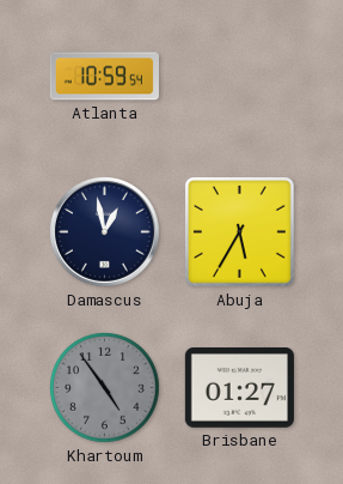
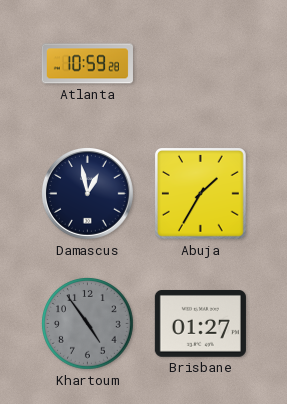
Atlanta: 10:59:54 -> 10:59:28 (87, 64)
Abuja: 5:35 -> 1:35 (200, 194)
